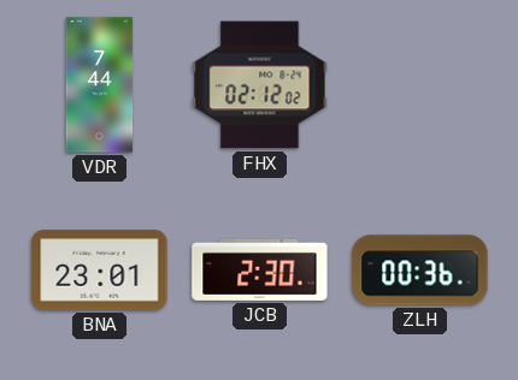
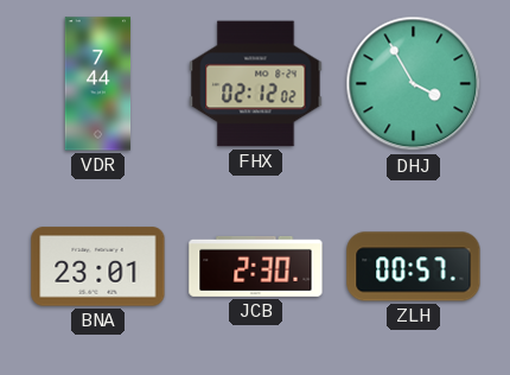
DHJ: none -> 3:55 (414, 84)
ZLH: 00:36 -> 00:57 (414, 267)
